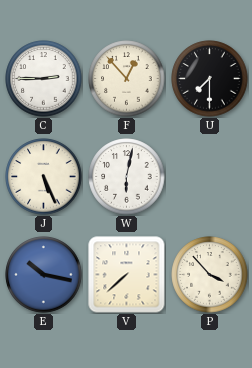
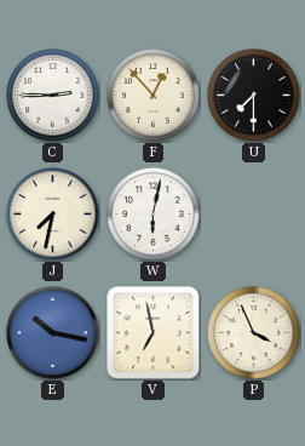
J: 5:26 -> 7:32 (53, 215)
V: 7:38 -> 6:58 (154, 333)
P: 3:53 -> 3:56 (254, 333)
